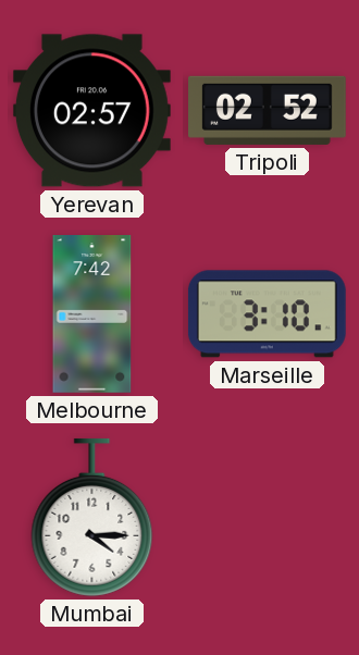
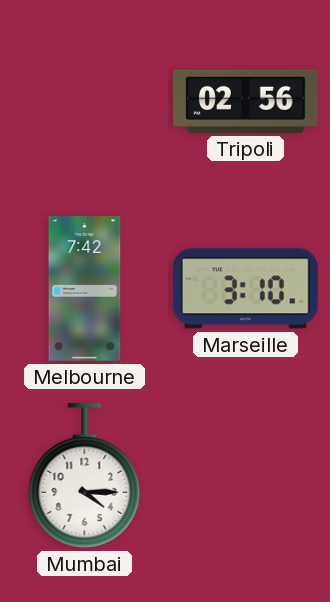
Yerevan: 02:57 -> none (91, 111)
Tripoli: 02:52 -> 02:56 (246, 101)
